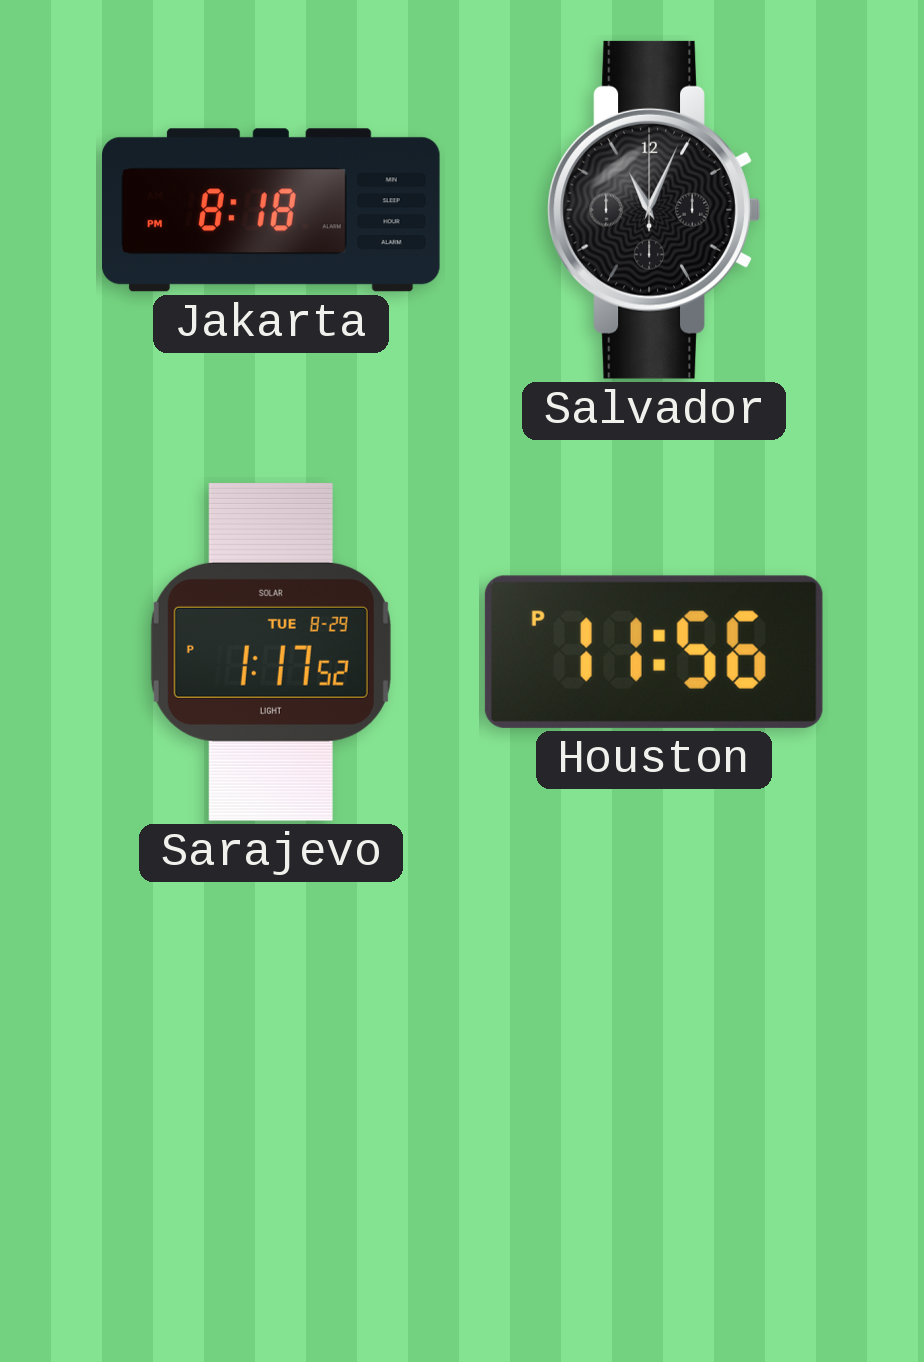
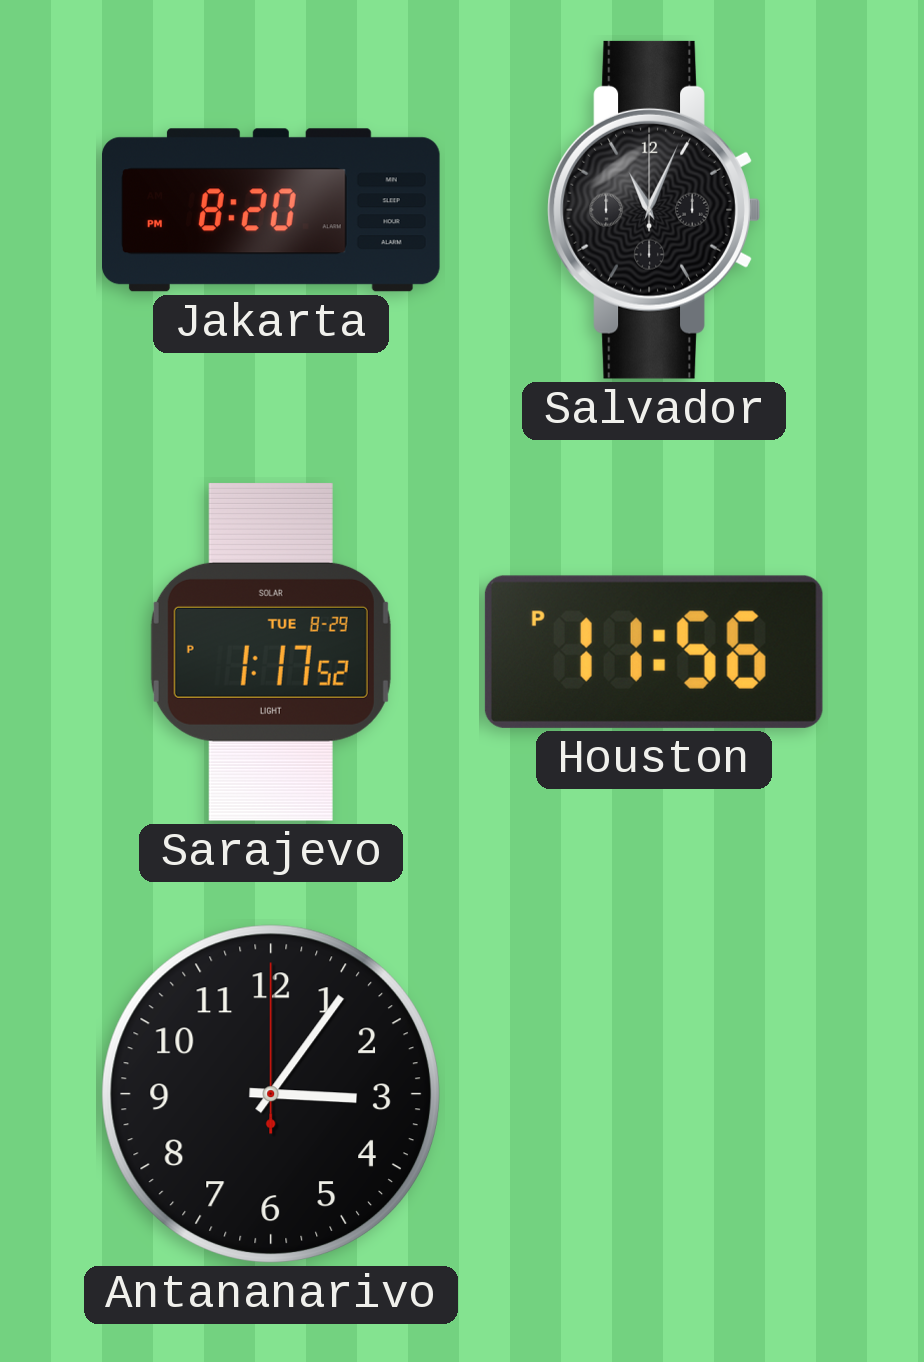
Jakarta: 8:18 -> 8:20 (272, 210)
Antananarivo: none -> 3:06 (271, 1094)
